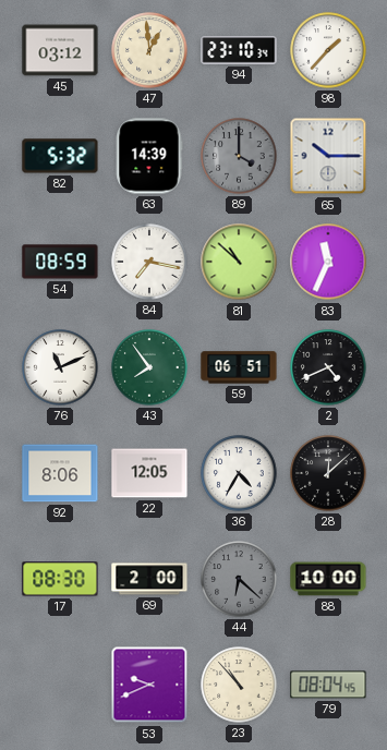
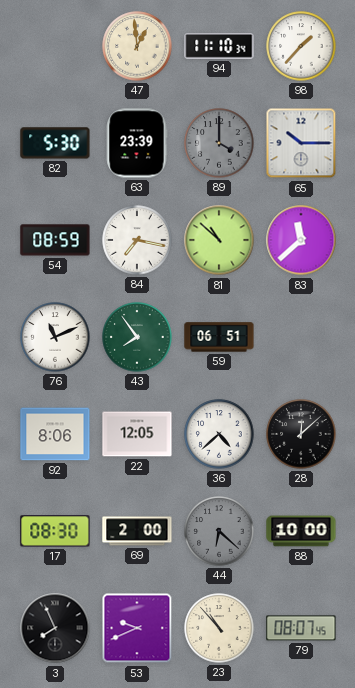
45: 03:12 -> none (60, 50)
94: 23:10 -> 11:10 (219, 47)
82: 5:32 -> 5:30 (55, 143)
63: 14:39 -> 23:39 (137, 143)
83: 11:34 -> 11:38 (301, 240)
2: 4:41 -> none (328, 367)
36: 4:35 -> 4:38 (219, 434)
3: none -> 7:56 (55, 628)
79: 08:04 -> 08:07 (301, 628)
